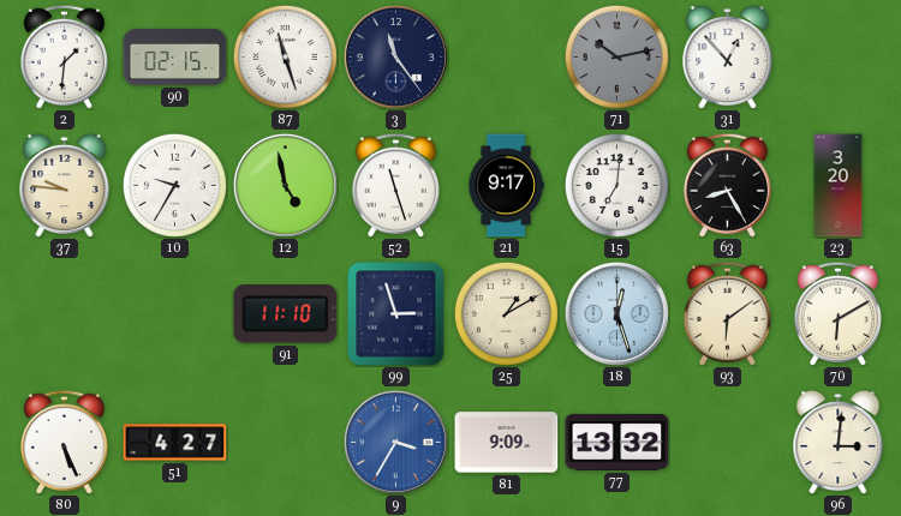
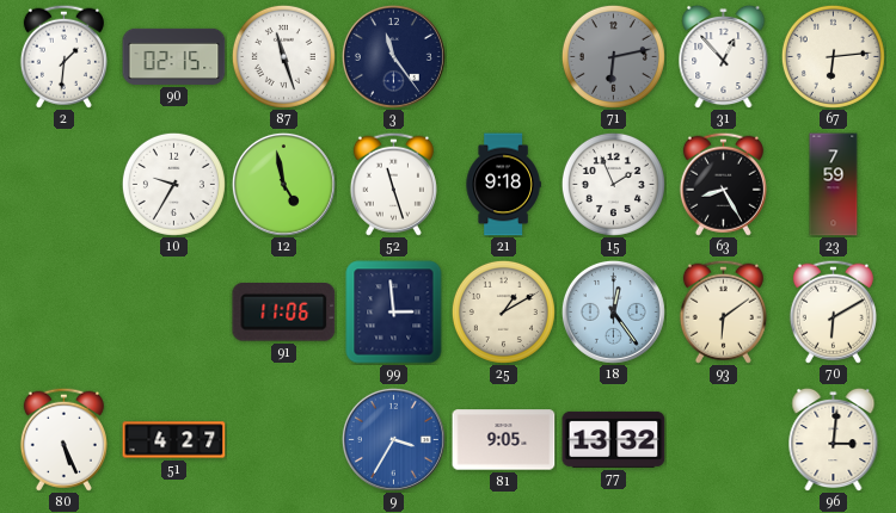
71: 10:13 -> 6:13 (613, 56)
67: none -> 6:14 (833, 56)
37: 9:46 -> none (65, 185)
21: 9:17 -> 9:18 (503, 185)
15: 7:01 -> 1:56 (613, 184)
23: 3:20 -> 7:59 (834, 185)
91: 11:10 -> 11:06 (284, 313)
99: 2:57 -> 2:59 (394, 313)
18: 12:27 -> 12:24 (613, 311)
81: 9:09 -> 9:05 (504, 440)
